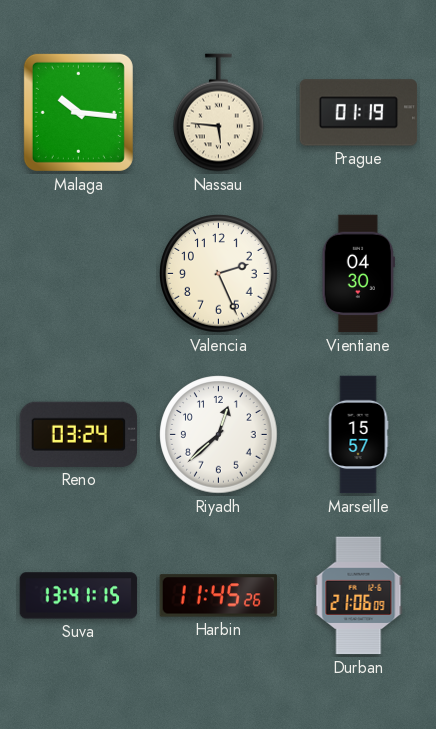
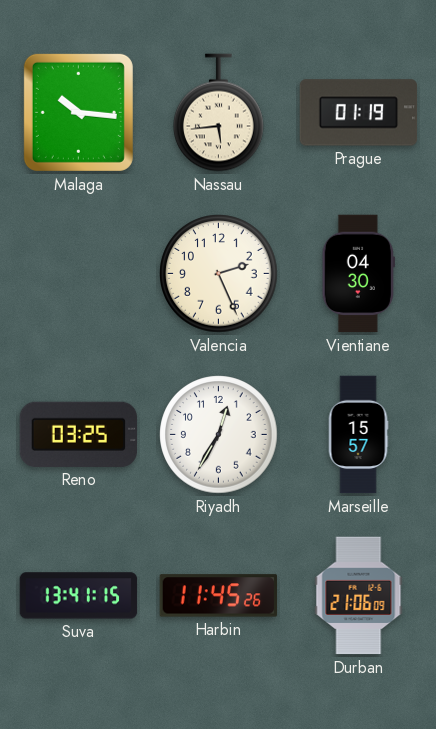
Nassau: 5:46 -> 5:44 (219, 113)
Reno: 03:24 -> 03:25 (79, 434)
Riyadh: 12:38 -> 12:35 (219, 435)
